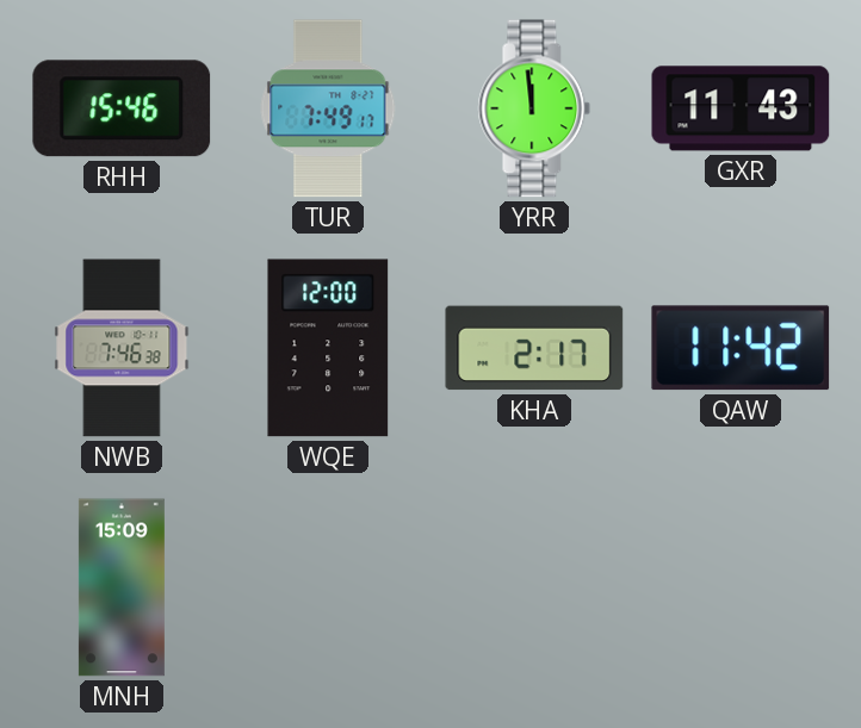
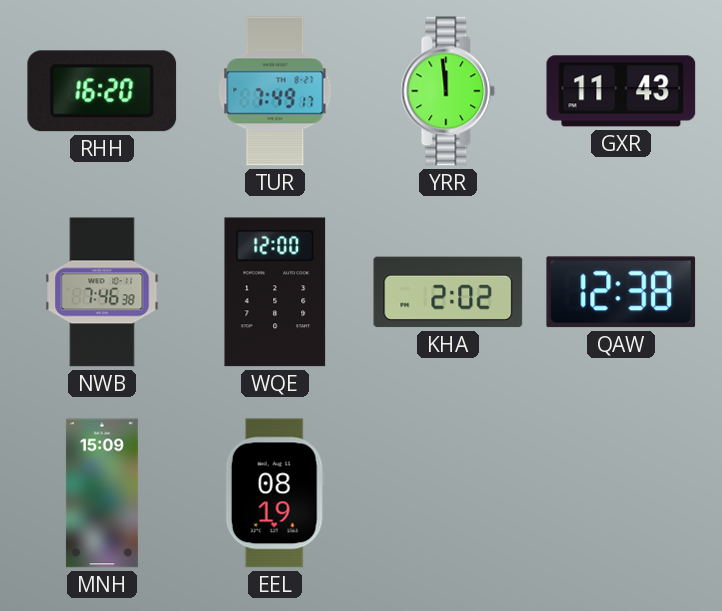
RHH: 15:46 -> 16:20 (102, 91)
KHA: 2:17 -> 2:02 (448, 292)
QAW: 11:42 -> 12:38 (621, 292)
EEL: none -> 08:19 (275, 493)
